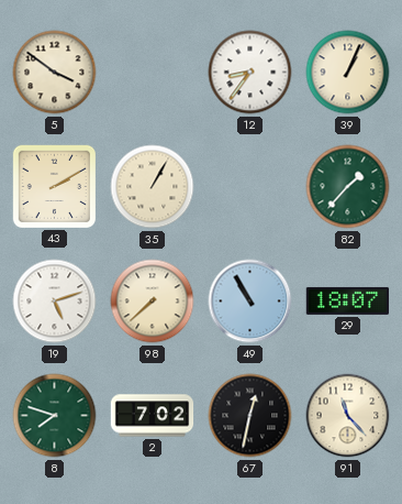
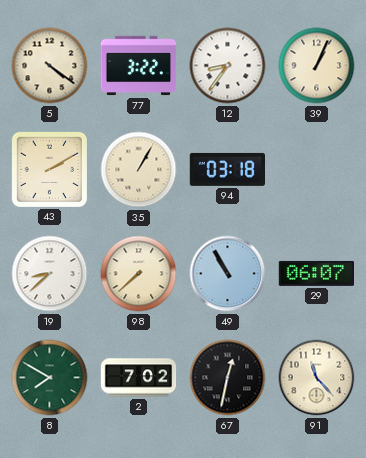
5: 3:51 -> 4:21 (50, 66)
77: none -> 3:22 (139, 66)
94: none -> 03:18 (227, 169)
82: 1:37 -> none (348, 187)
19: 5:12 -> 8:38 (50, 274)
29: 18:07 -> 06:07 (316, 273)
8: 7:48 -> 7:50 (50, 378)
